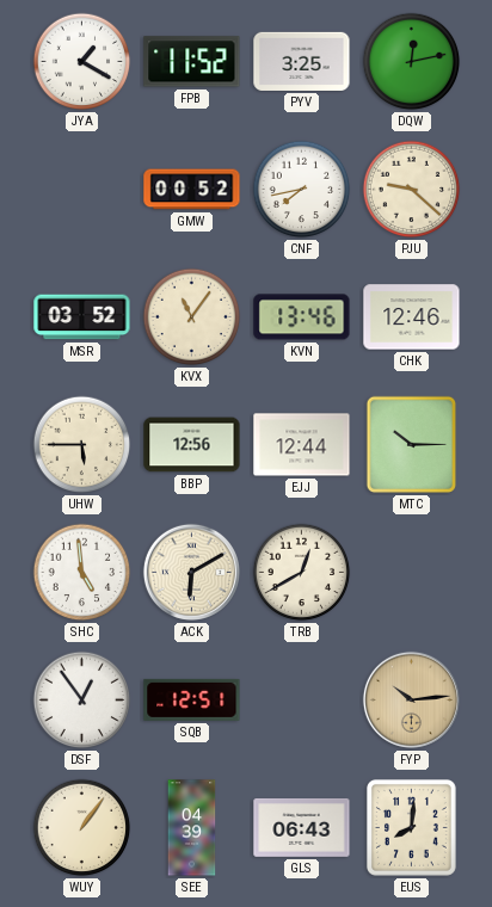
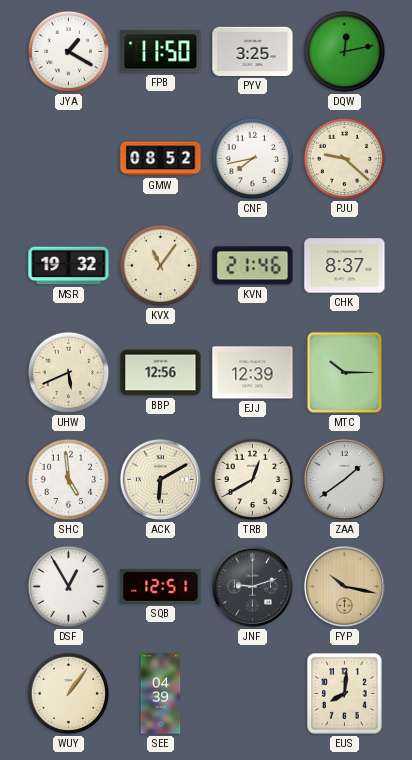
FPB: 11:52 -> 11:50 (161, 52)
GMW: 00:52 -> 08:52 (161, 159)
MSR: 03:52 -> 19:32 (69, 266)
KVN: 13:46 -> 21:46 (253, 266)
CHK: 12:46 -> 8:37 (345, 266)
UHW: 5:45 -> 5:41 (69, 373)
EJJ: 12:44 -> 12:39 (253, 373)
ZAA: none -> 1:39 (344, 479)
DSF: 12:54 -> 12:55 (69, 587)
JNF: none -> 9:12 (252, 586)
FYP: 10:14 -> 10:17 (344, 586)
GLS: 06:43 -> none (302, 827)
